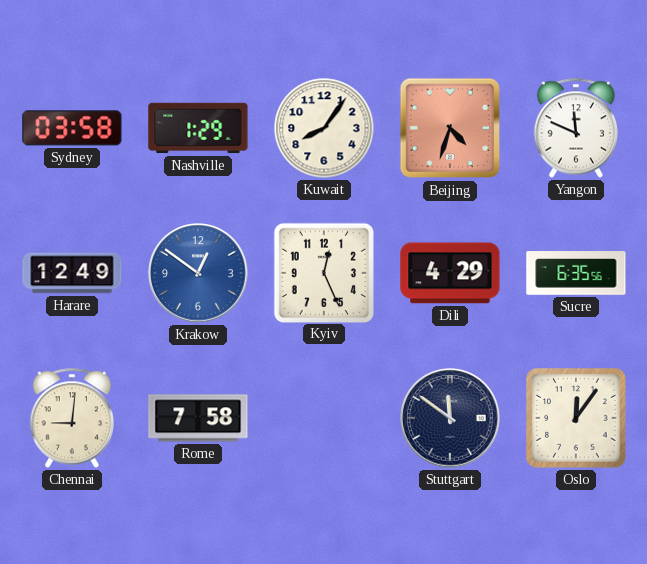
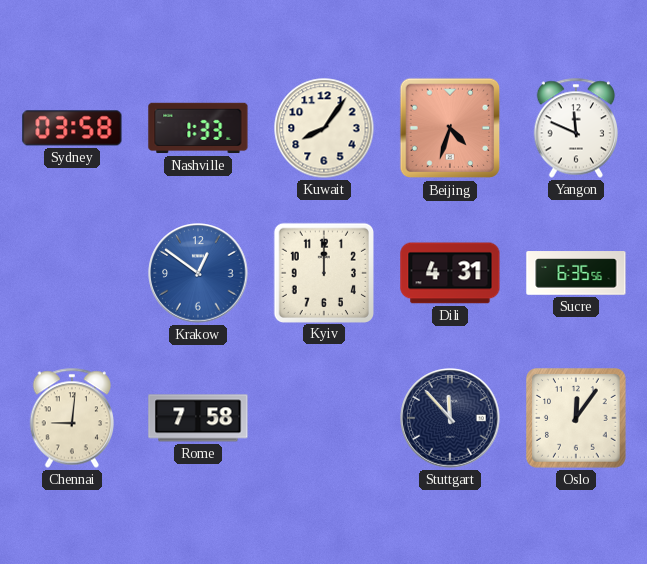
Nashville: 1:29 -> 1:33 (198, 128)
Harare: 12:49 -> none (72, 273)
Kyiv: 12:26 -> 12:00 (323, 272)
Dili: 4:29 -> 4:31 (450, 273)
Stuttgart: 11:51 -> 11:53 (450, 418)
